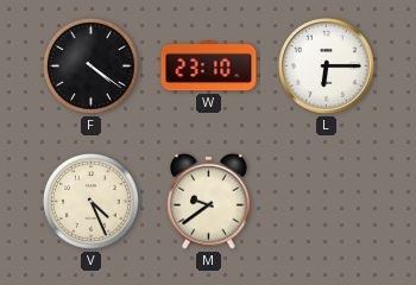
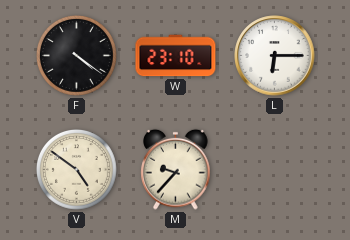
V: 4:26 -> 4:51 (77, 170)
M: 9:39 -> 9:37 (176, 169)
